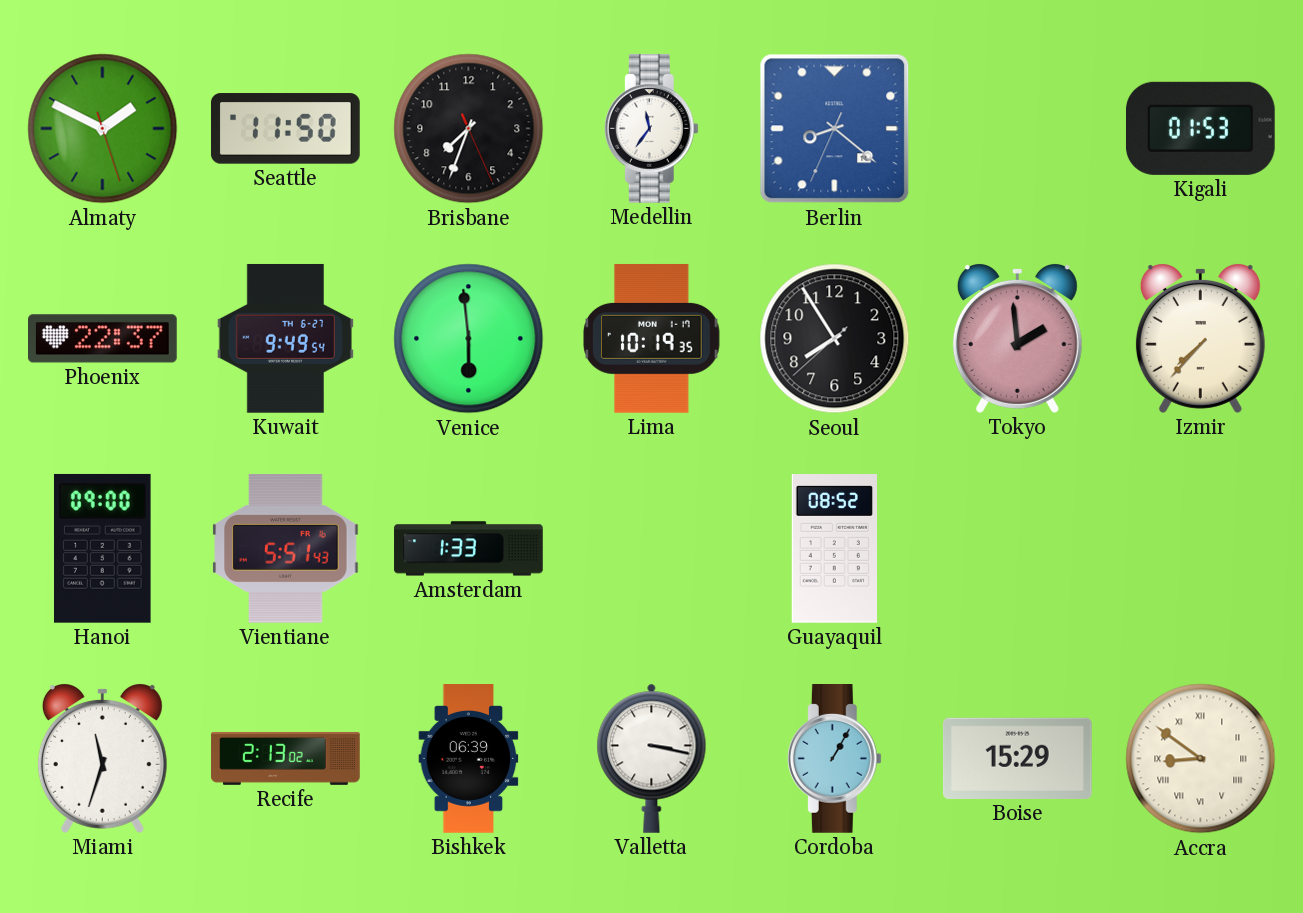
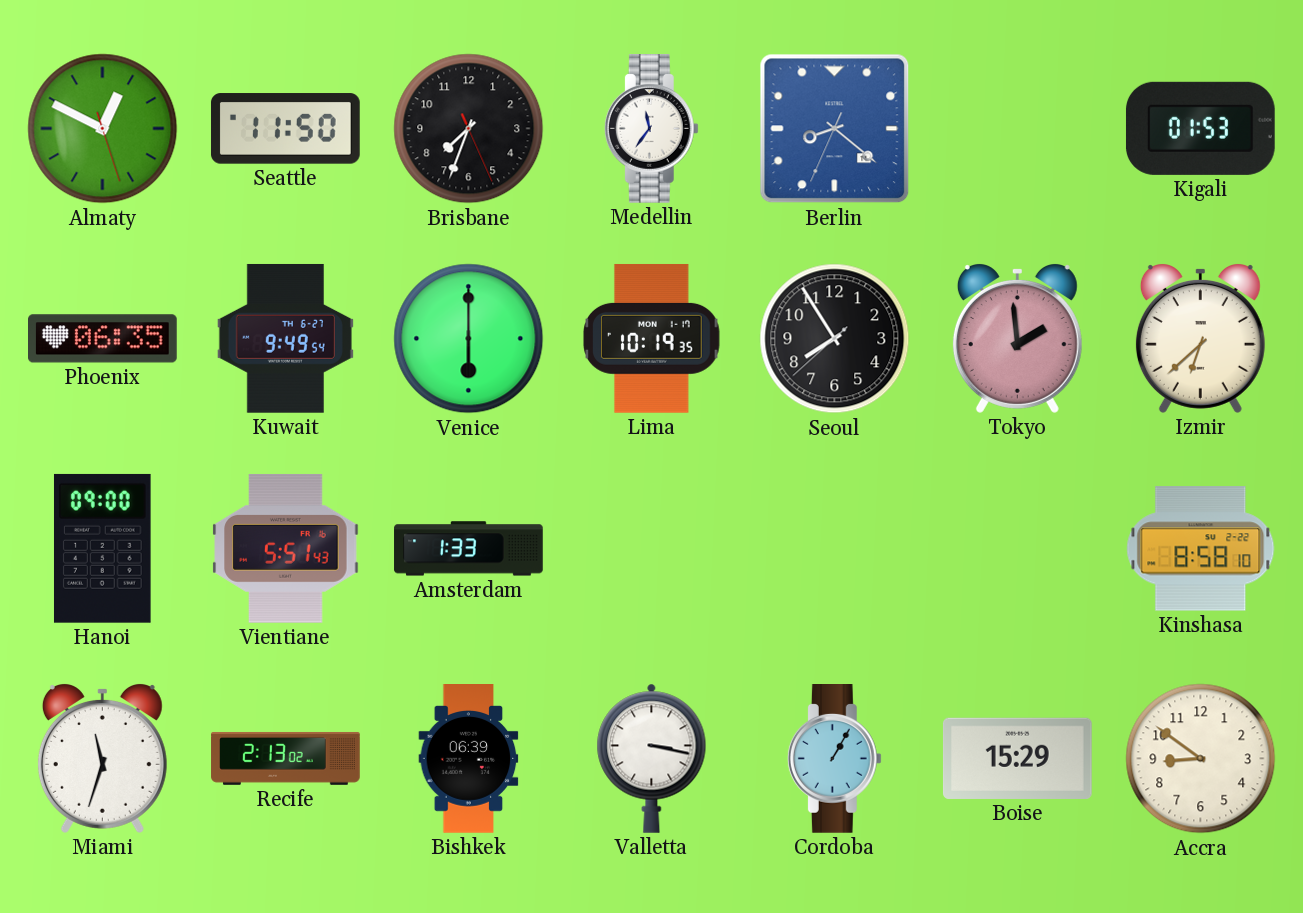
Almaty: 1:49 -> 12:49 (103, 129)
Phoenix: 22:37 -> 06:35 (103, 339)
Venice: 5:59 -> 6:00 (469, 339)
Izmir: 7:37 -> 6:38 (1200, 339)
Guayaquil: 08:52 -> none (835, 549)
Kinshasa: none -> 8:58 (1201, 549)
Accra numerals: Roman -> Arabic (1201, 759)
